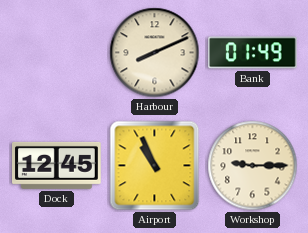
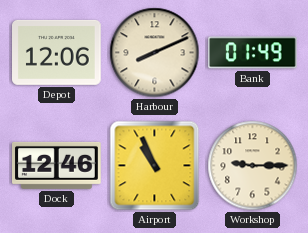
Depot: none -> 12:06 (57, 52)
Dock: 12:45 -> 12:46 (57, 165)
